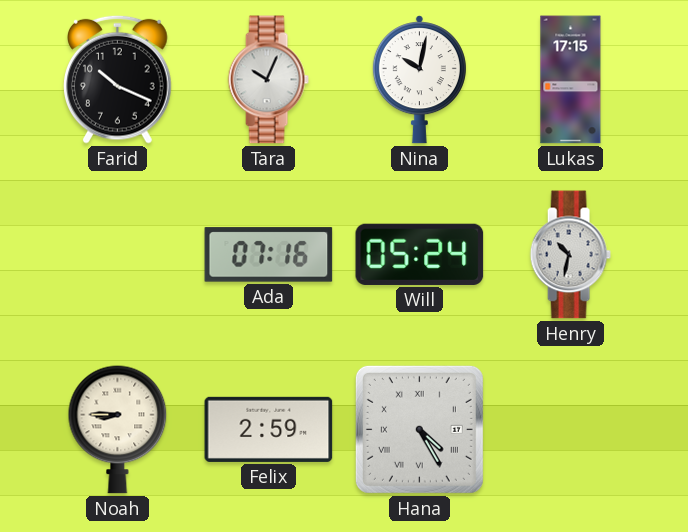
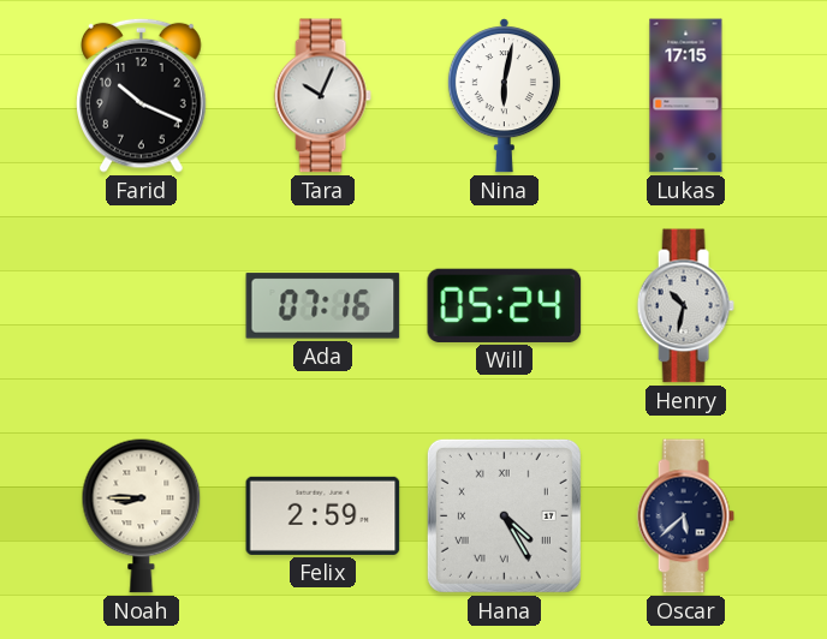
Nina: 10:02 -> 6:02 (504, 96)
Oscar: none -> 5:38 (685, 516)
